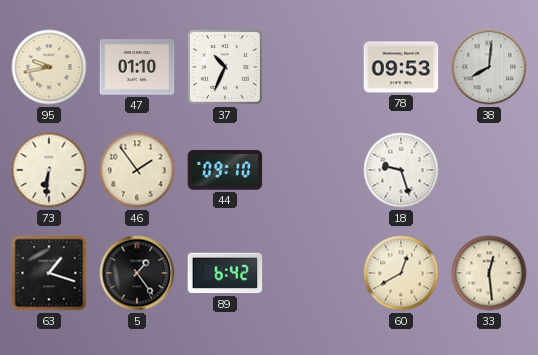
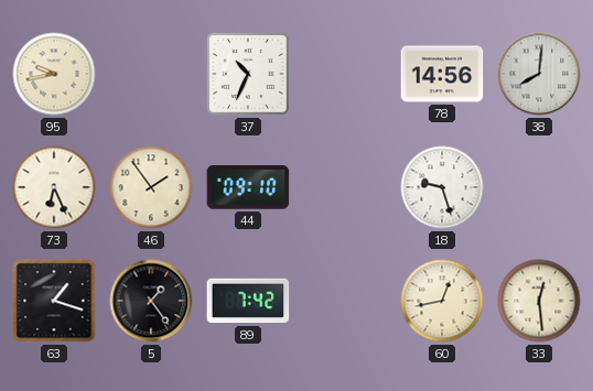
47: 01:10 -> none (137, 67)
78: 09:53 -> 14:56 (442, 74)
73: 6:31 -> 6:26 (54, 187)
89: 6:42 -> 7:42 (248, 301)
60: 12:40 -> 12:43 (442, 301)
